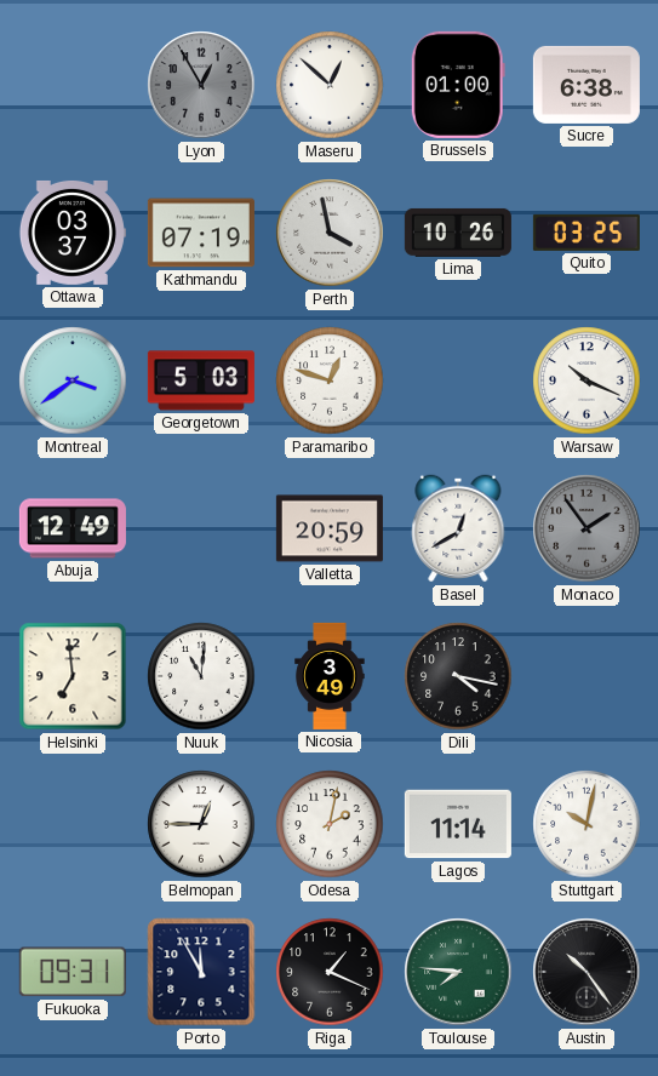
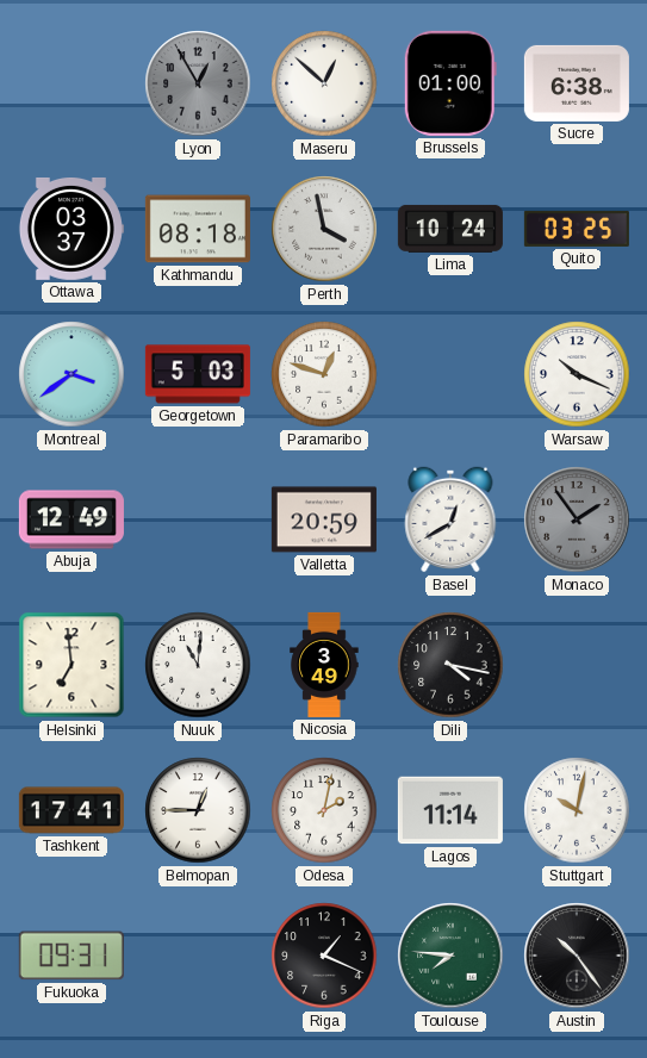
Kathmandu: 07:19 -> 08:18 (198, 229)
Lima: 10:26 -> 10:24 (450, 229)
Tashkent: none -> 17:41 (71, 810)
Porto: 11:55 -> none (201, 972)
